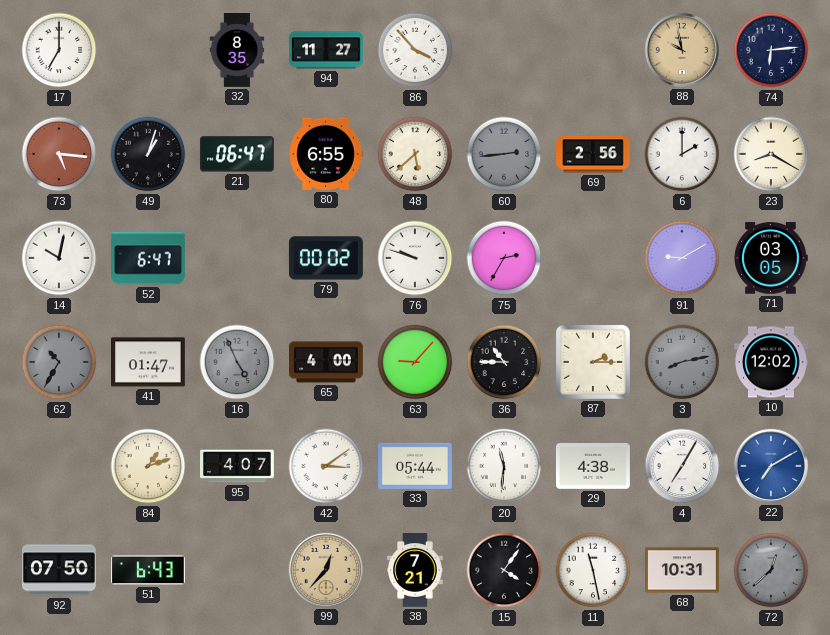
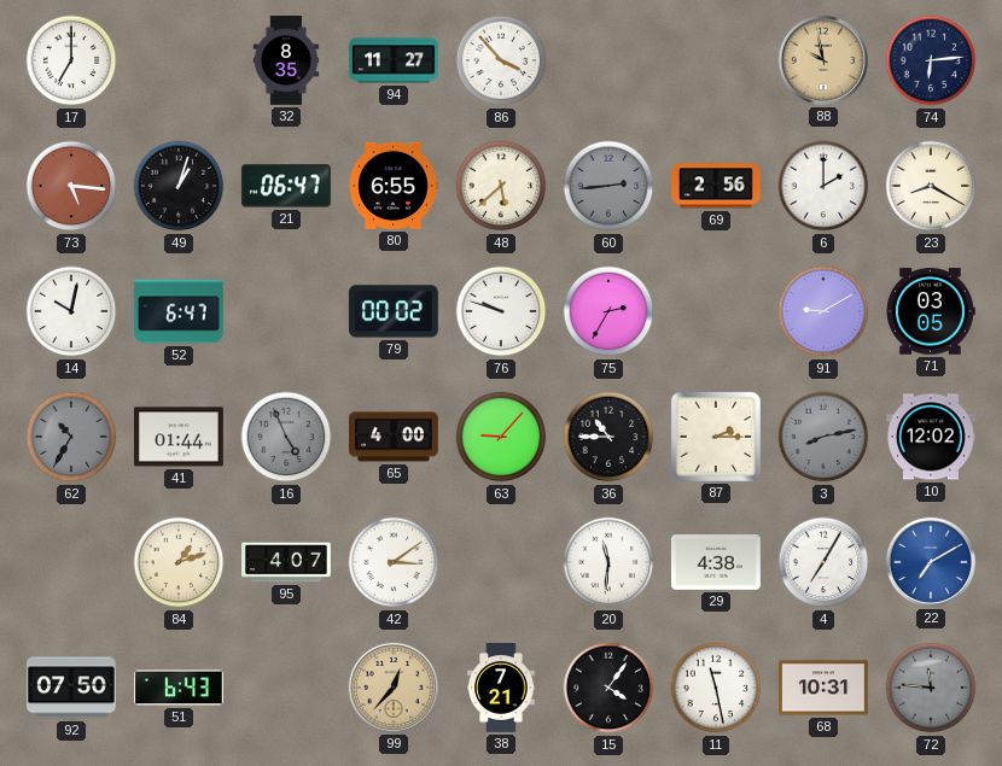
41: 01:47 -> 01:44 (180, 437)
33: 05:44 -> none (416, 466)
72: 12:38 -> 11:46 (931, 688)
